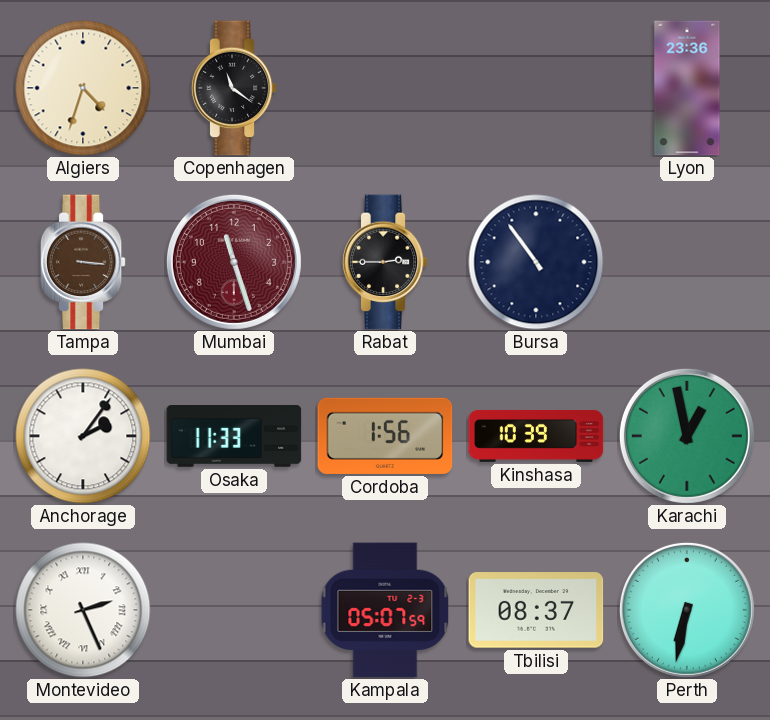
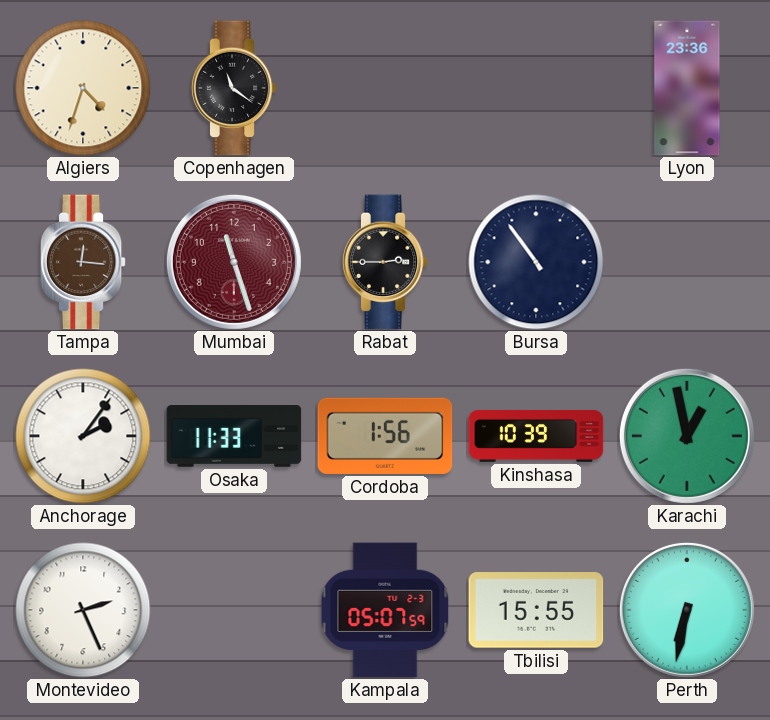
Tampa: 3:16 -> 12:16 (83, 262)
Montevideo numerals: Roman -> Arabic (83, 610)
Tbilisi: 08:37 -> 15:55 (536, 610)
